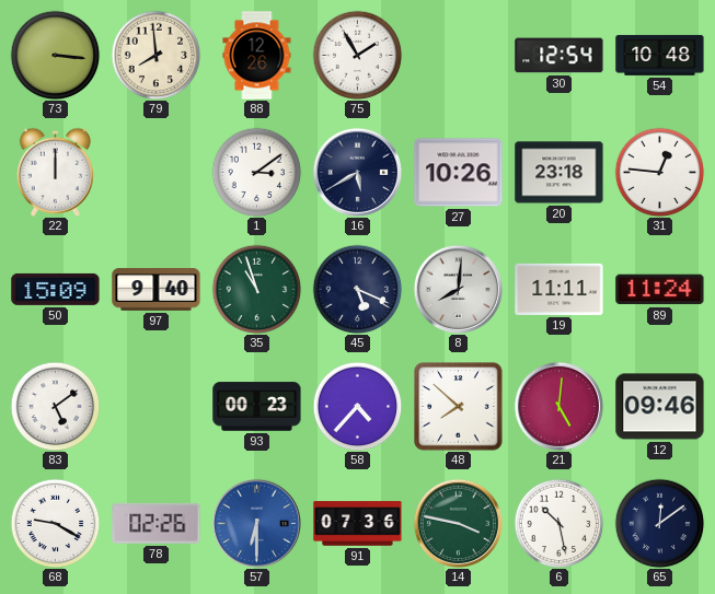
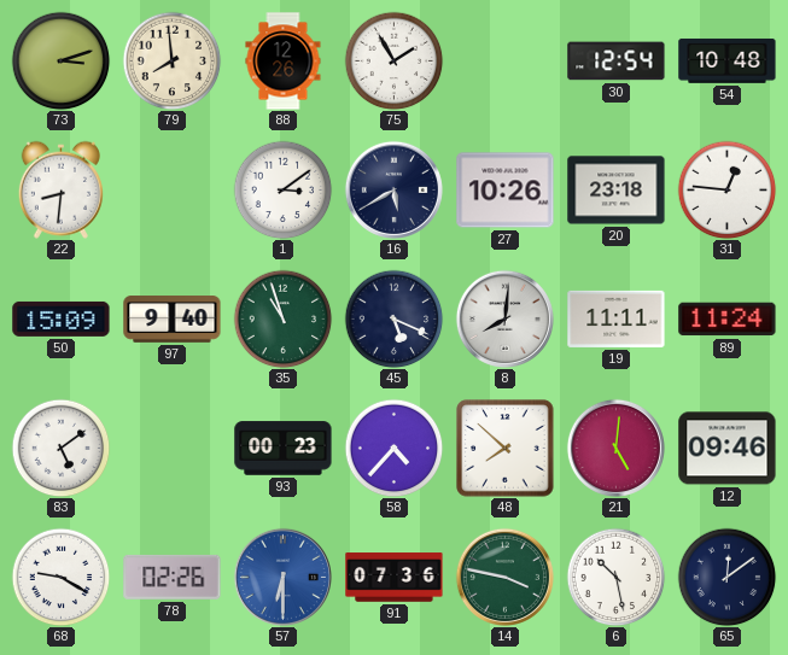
73: 3:16 -> 3:12 (60, 60)
22: 12:00 -> 8:31 (60, 189)
